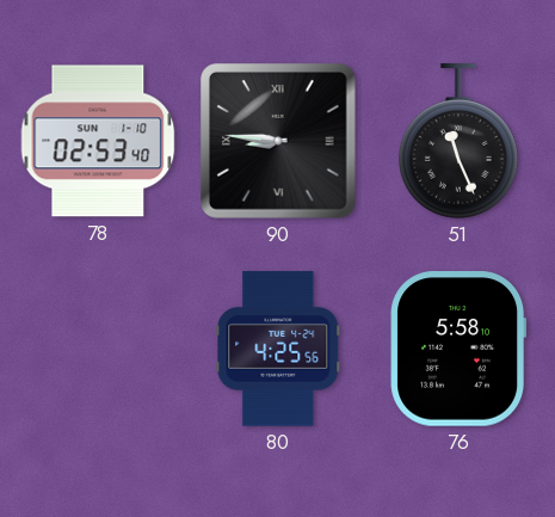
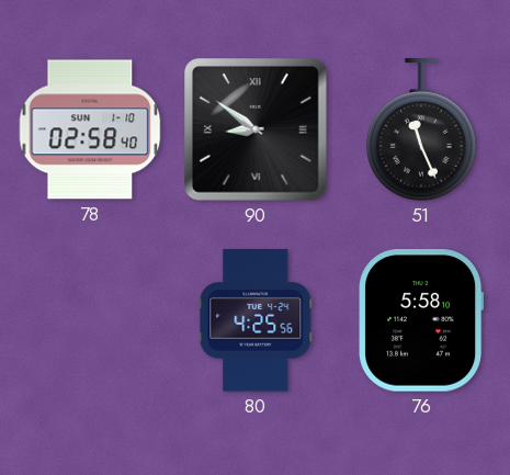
78: 02:53 -> 02:58 (90, 129)
90: 8:46 -> 8:51 (257, 131)
